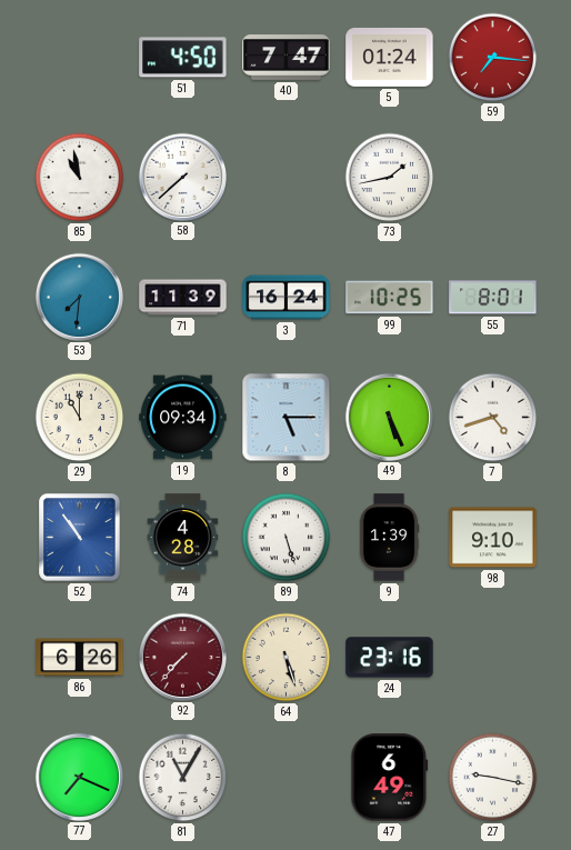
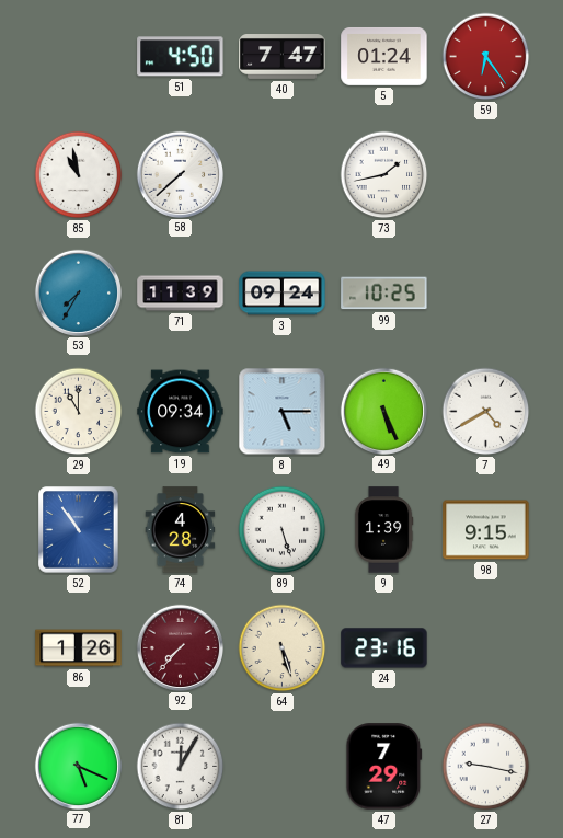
59: 7:16 -> 6:24 (486, 57)
53: 7:31 -> 7:35 (78, 292)
3: 16:24 -> 09:24 (283, 294)
55: 8:01 -> none (493, 298)
7: 4:42 -> 4:40 (486, 412)
98: 9:10 -> 9:15 (486, 530)
86: 6:26 -> 1:26 (79, 648)
77: 7:19 -> 5:19 (78, 766)
81: 11:05 -> 12:05 (181, 767)
47: 6:49 -> 7:29 (384, 767)
